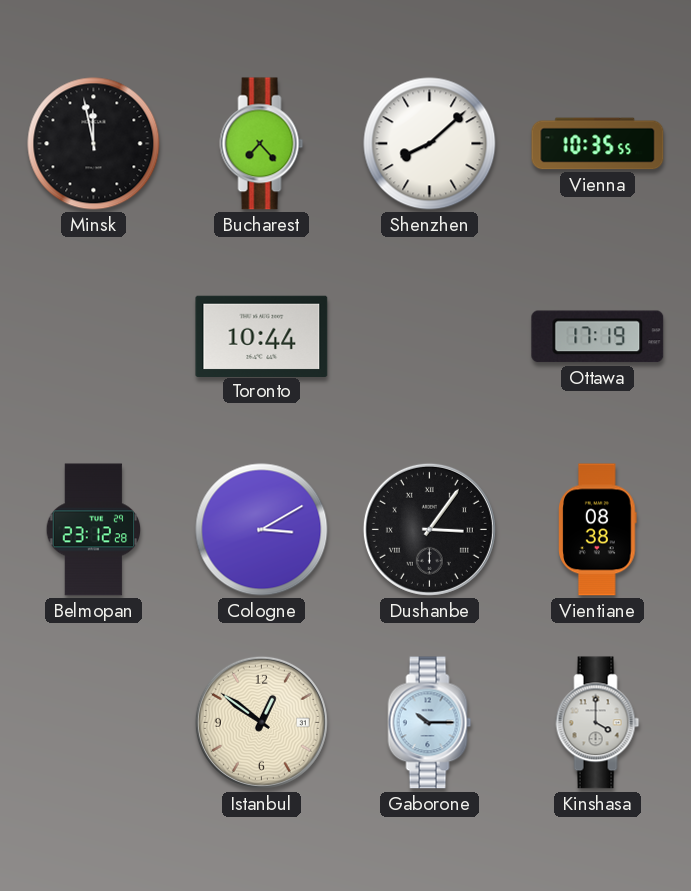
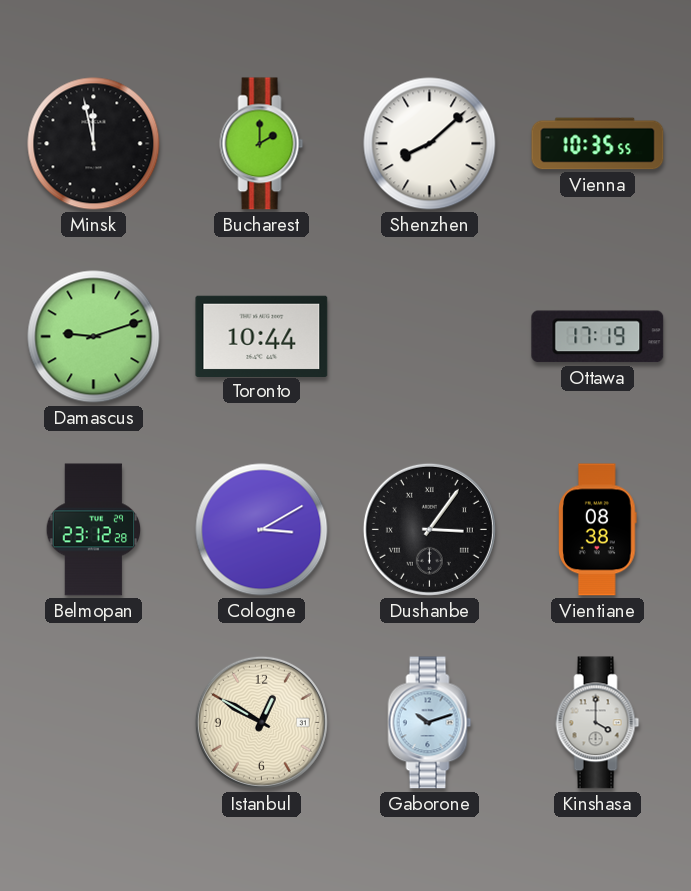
Bucharest: 7:23 -> 2:00 (262, 144)
Damascus: none -> 9:12 (94, 337)
Istanbul: 12:51 -> 12:50 (261, 722)
Gaborone: 10:15 -> 10:12 (430, 723)
